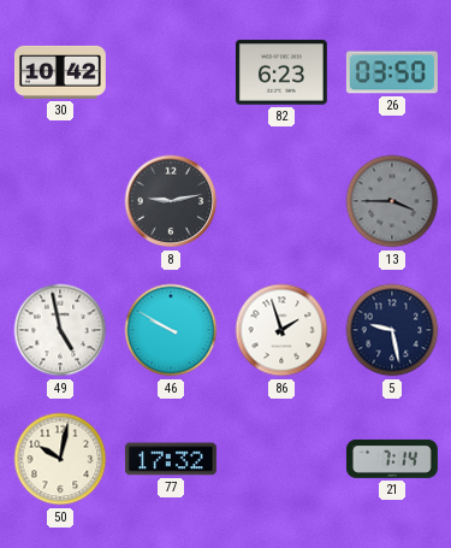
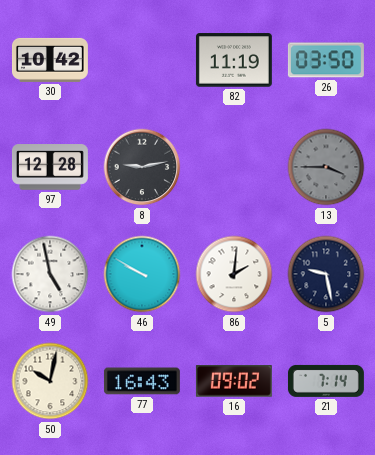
82: 6:23 -> 11:19 (234, 60)
97: none -> 12:28 (50, 167)
86: 1:57 -> 2:01 (234, 274)
77: 17:32 -> 16:43 (142, 381)
16: none -> 09:02 (234, 381)
